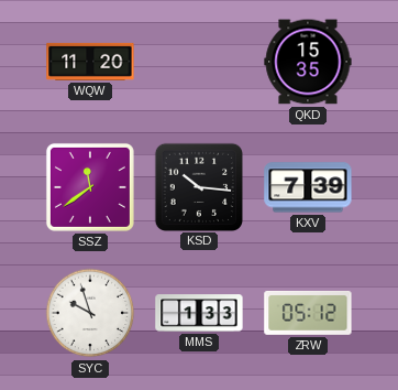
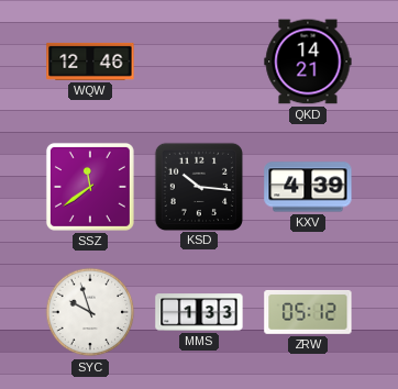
WQW: 11:20 -> 12:46 (90, 62)
QKD: 15:35 -> 14:21 (308, 62)
KXV: 7:39 -> 4:39 (308, 187)
